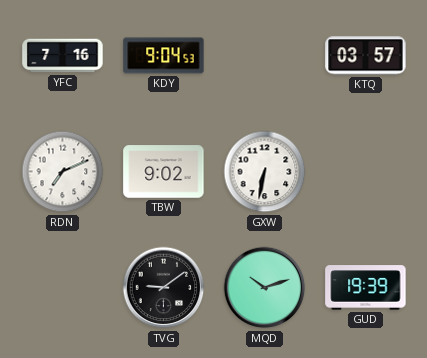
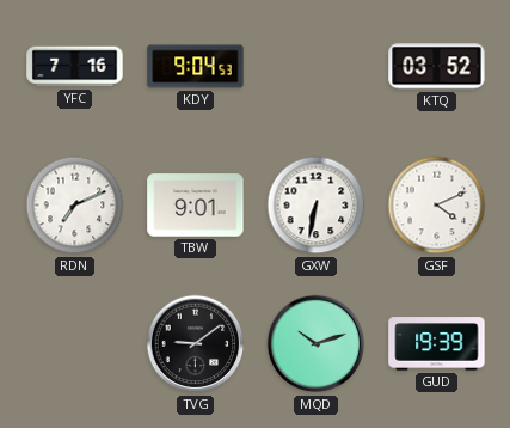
KTQ: 03:57 -> 03:52 (437, 67)
TBW: 9:02 -> 9:01 (196, 206)
GSF: none -> 4:11 (437, 206)
